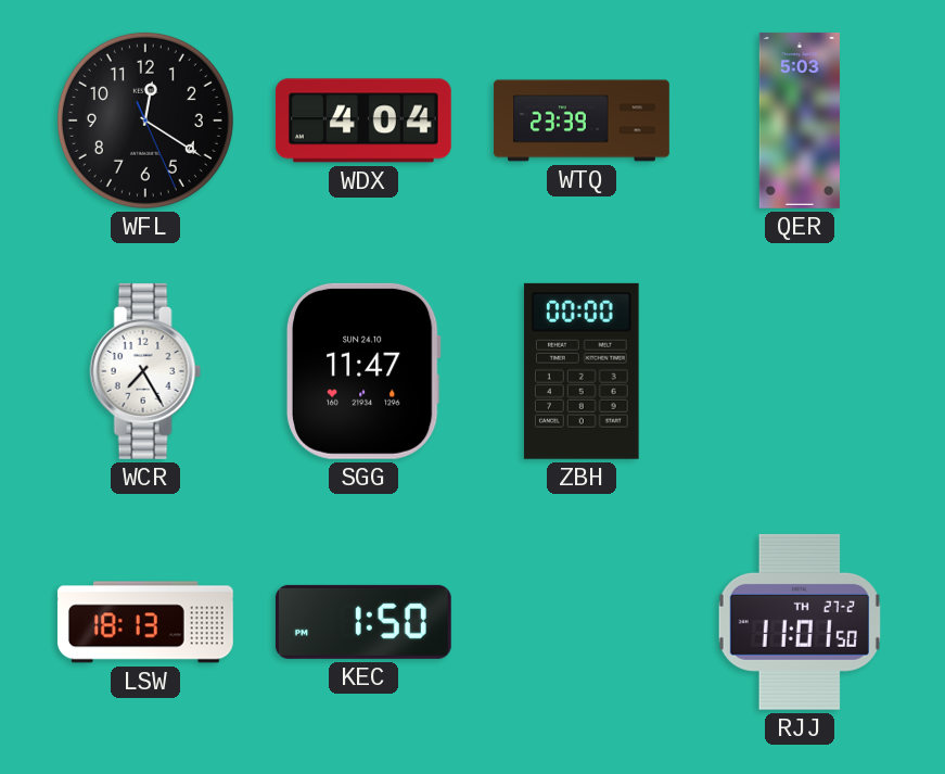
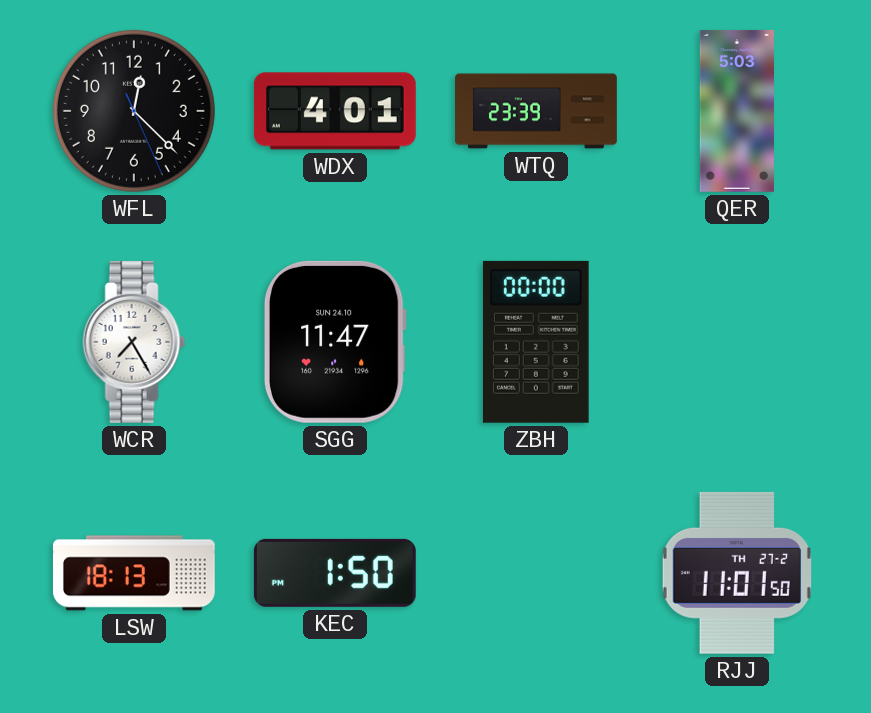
WFL: 12:20 -> 12:22 (134, 111)
WDX: 4:04 -> 4:01 (335, 111)
